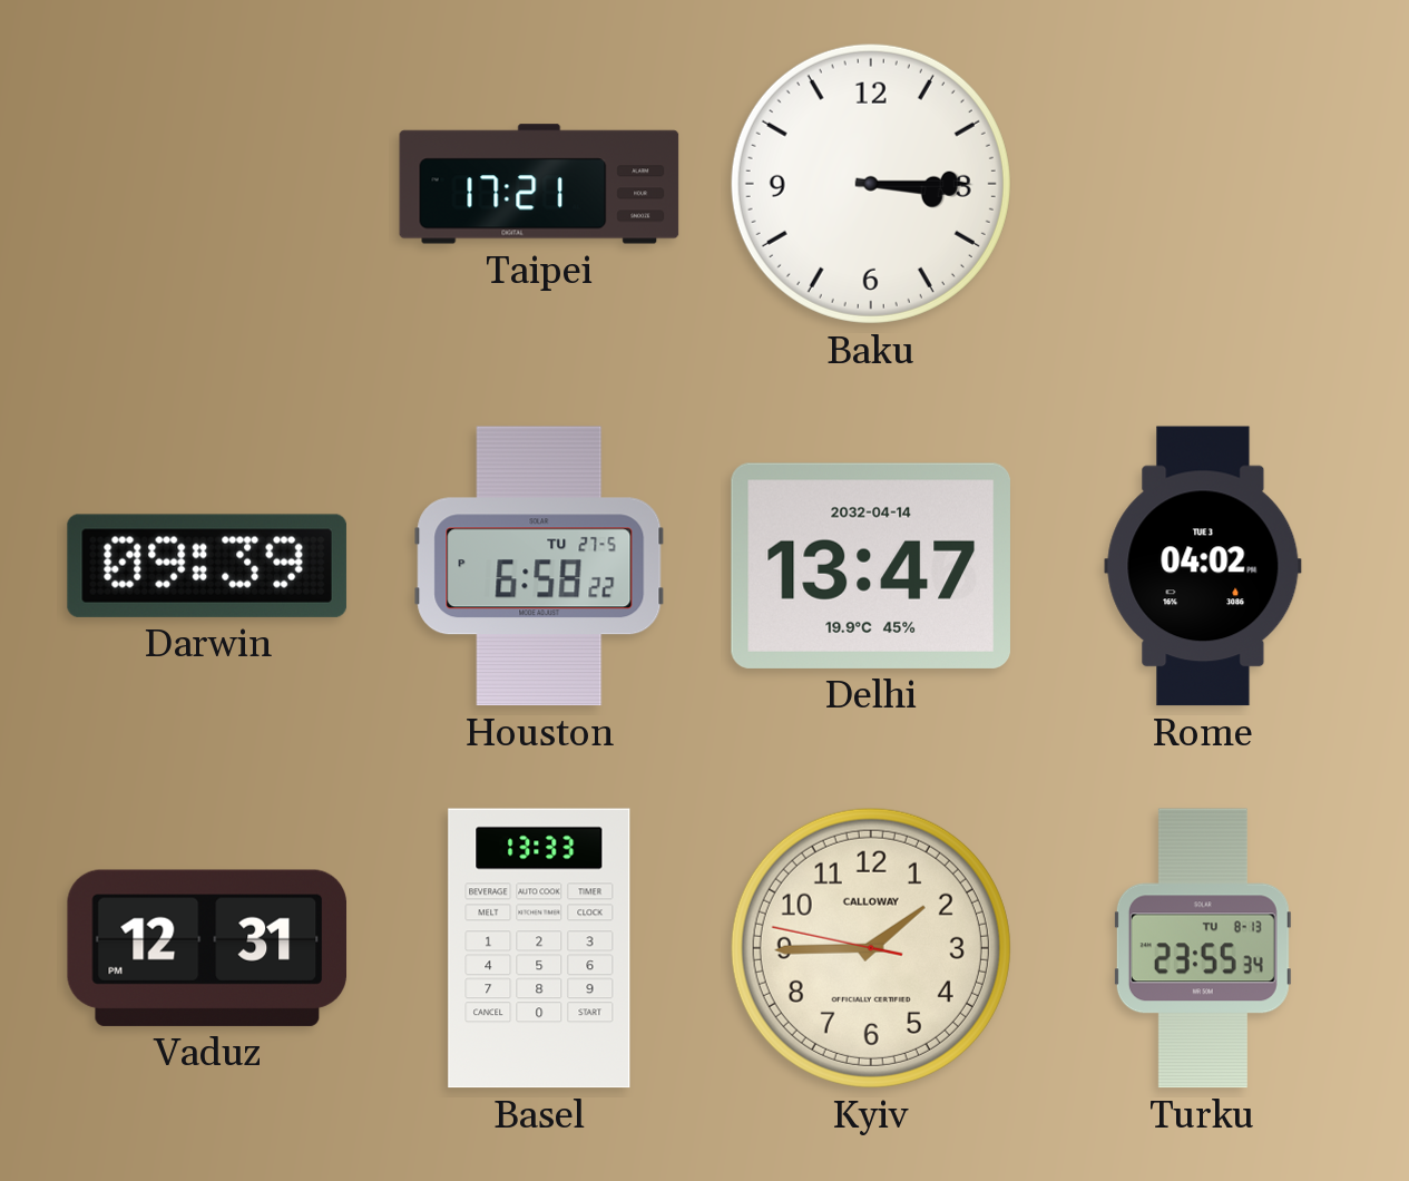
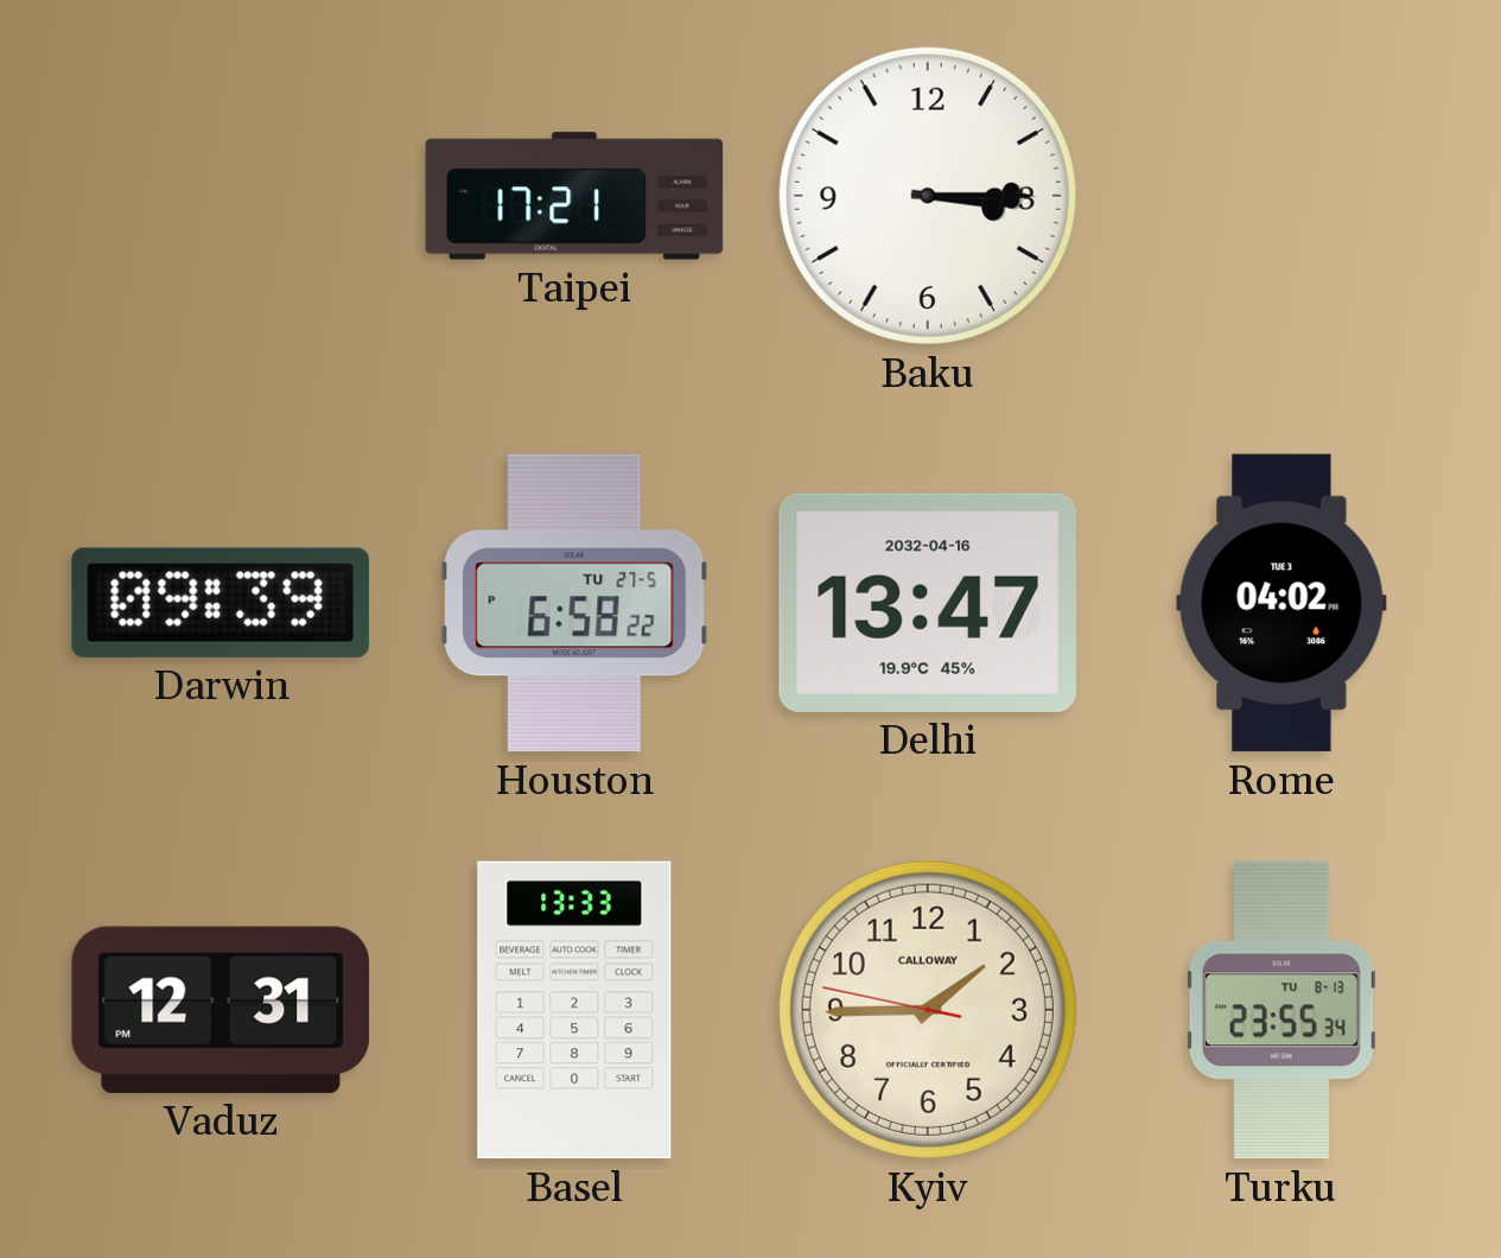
Delhi date: 2032-04-14 -> 2032-04-16 (928, 603)
